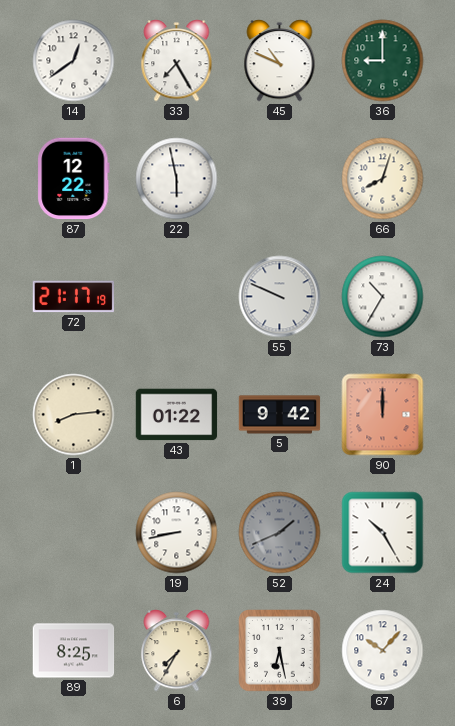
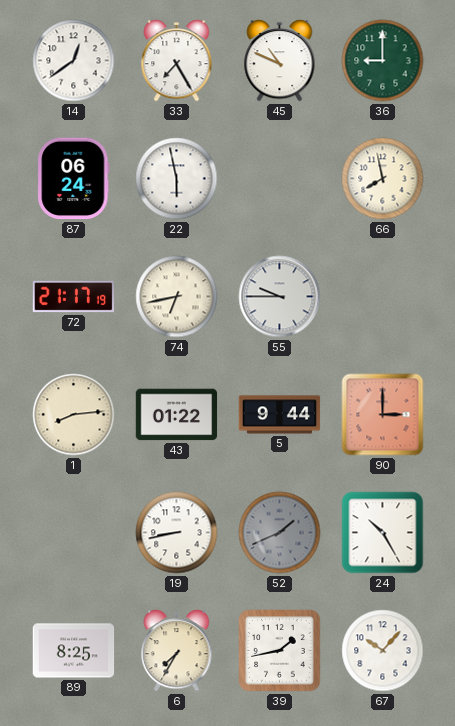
87: 12:22 -> 06:24 (74, 179)
66: 8:03 -> 7:58 (383, 179)
74: none -> 6:43 (177, 297)
55: 9:49 -> 9:45 (280, 297)
73: 10:35 -> none (383, 297)
5: 9:42 -> 9:44 (280, 415)
90: 12:00 -> 3:00 (383, 415)
39: 6:28 -> 1:43 (280, 651)
